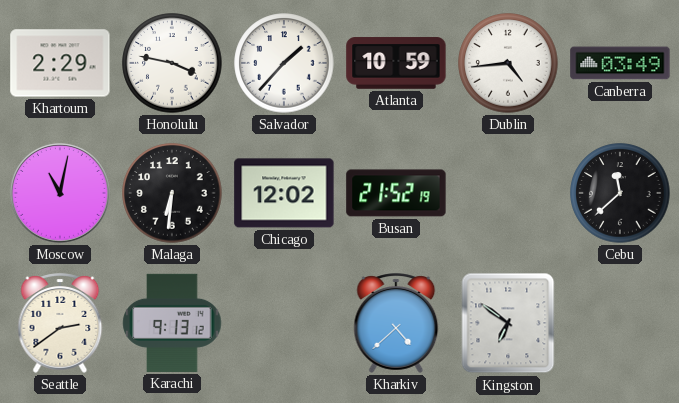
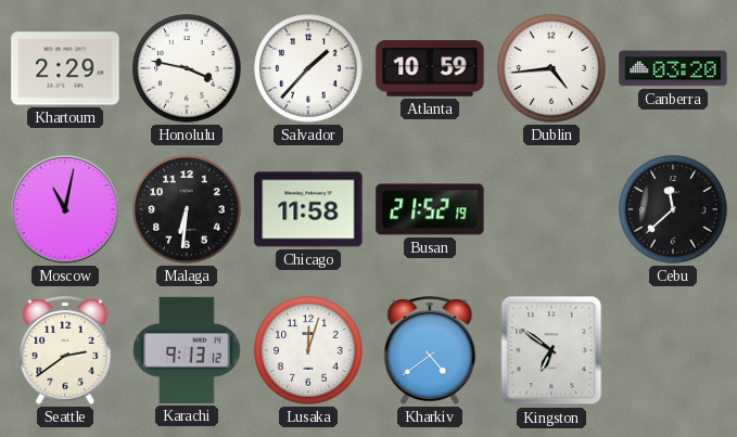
Canberra: 03:49 -> 03:20 (673, 68)
Chicago: 12:02 -> 11:58 (308, 209)
Lusaka: none -> 12:03 (308, 350)
Kharkiv: 4:38 -> 4:39 (430, 350)
